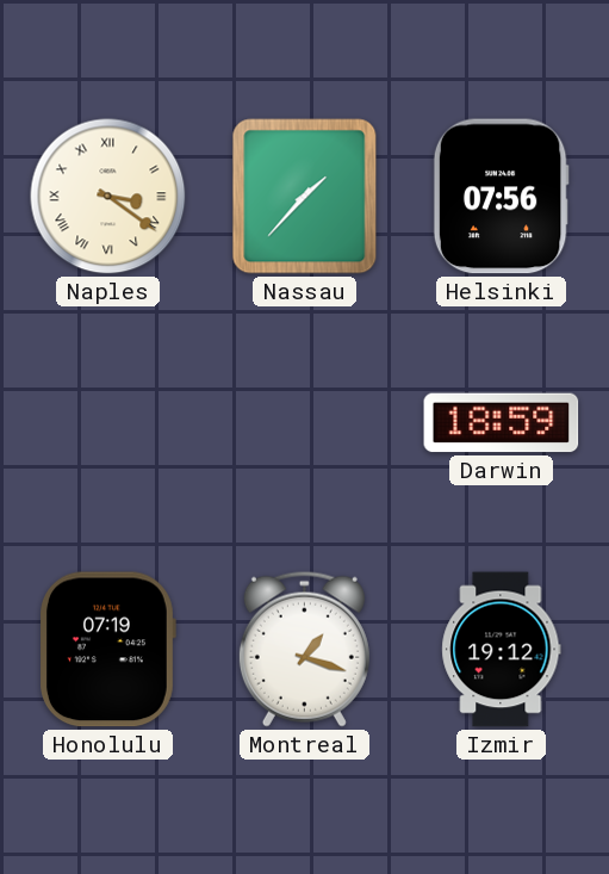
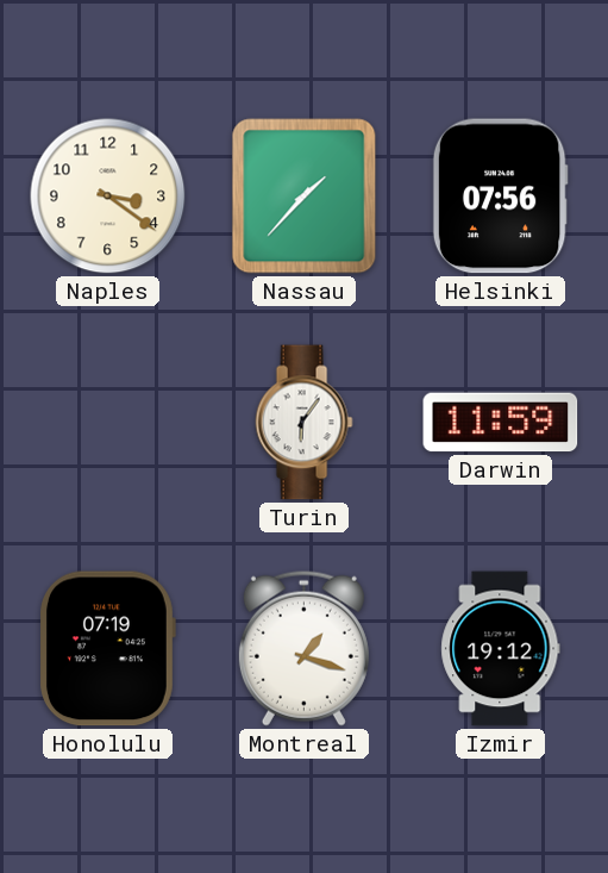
Naples numerals: Roman -> Arabic (108, 197)
Turin: none -> 6:06 (303, 423)
Darwin: 18:59 -> 11:59 (501, 423)
